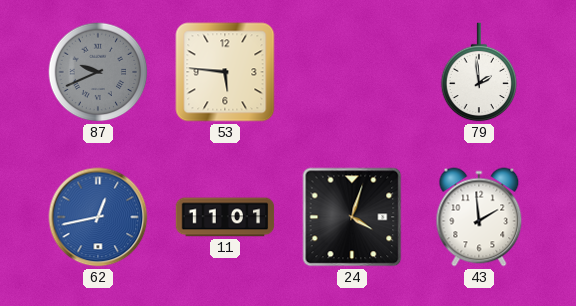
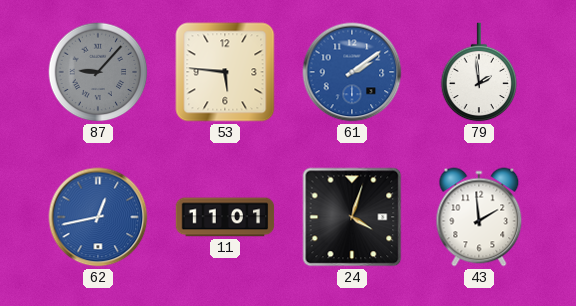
87: 9:41 -> 9:07 (98, 72)
61: none -> 2:09 (352, 72)
